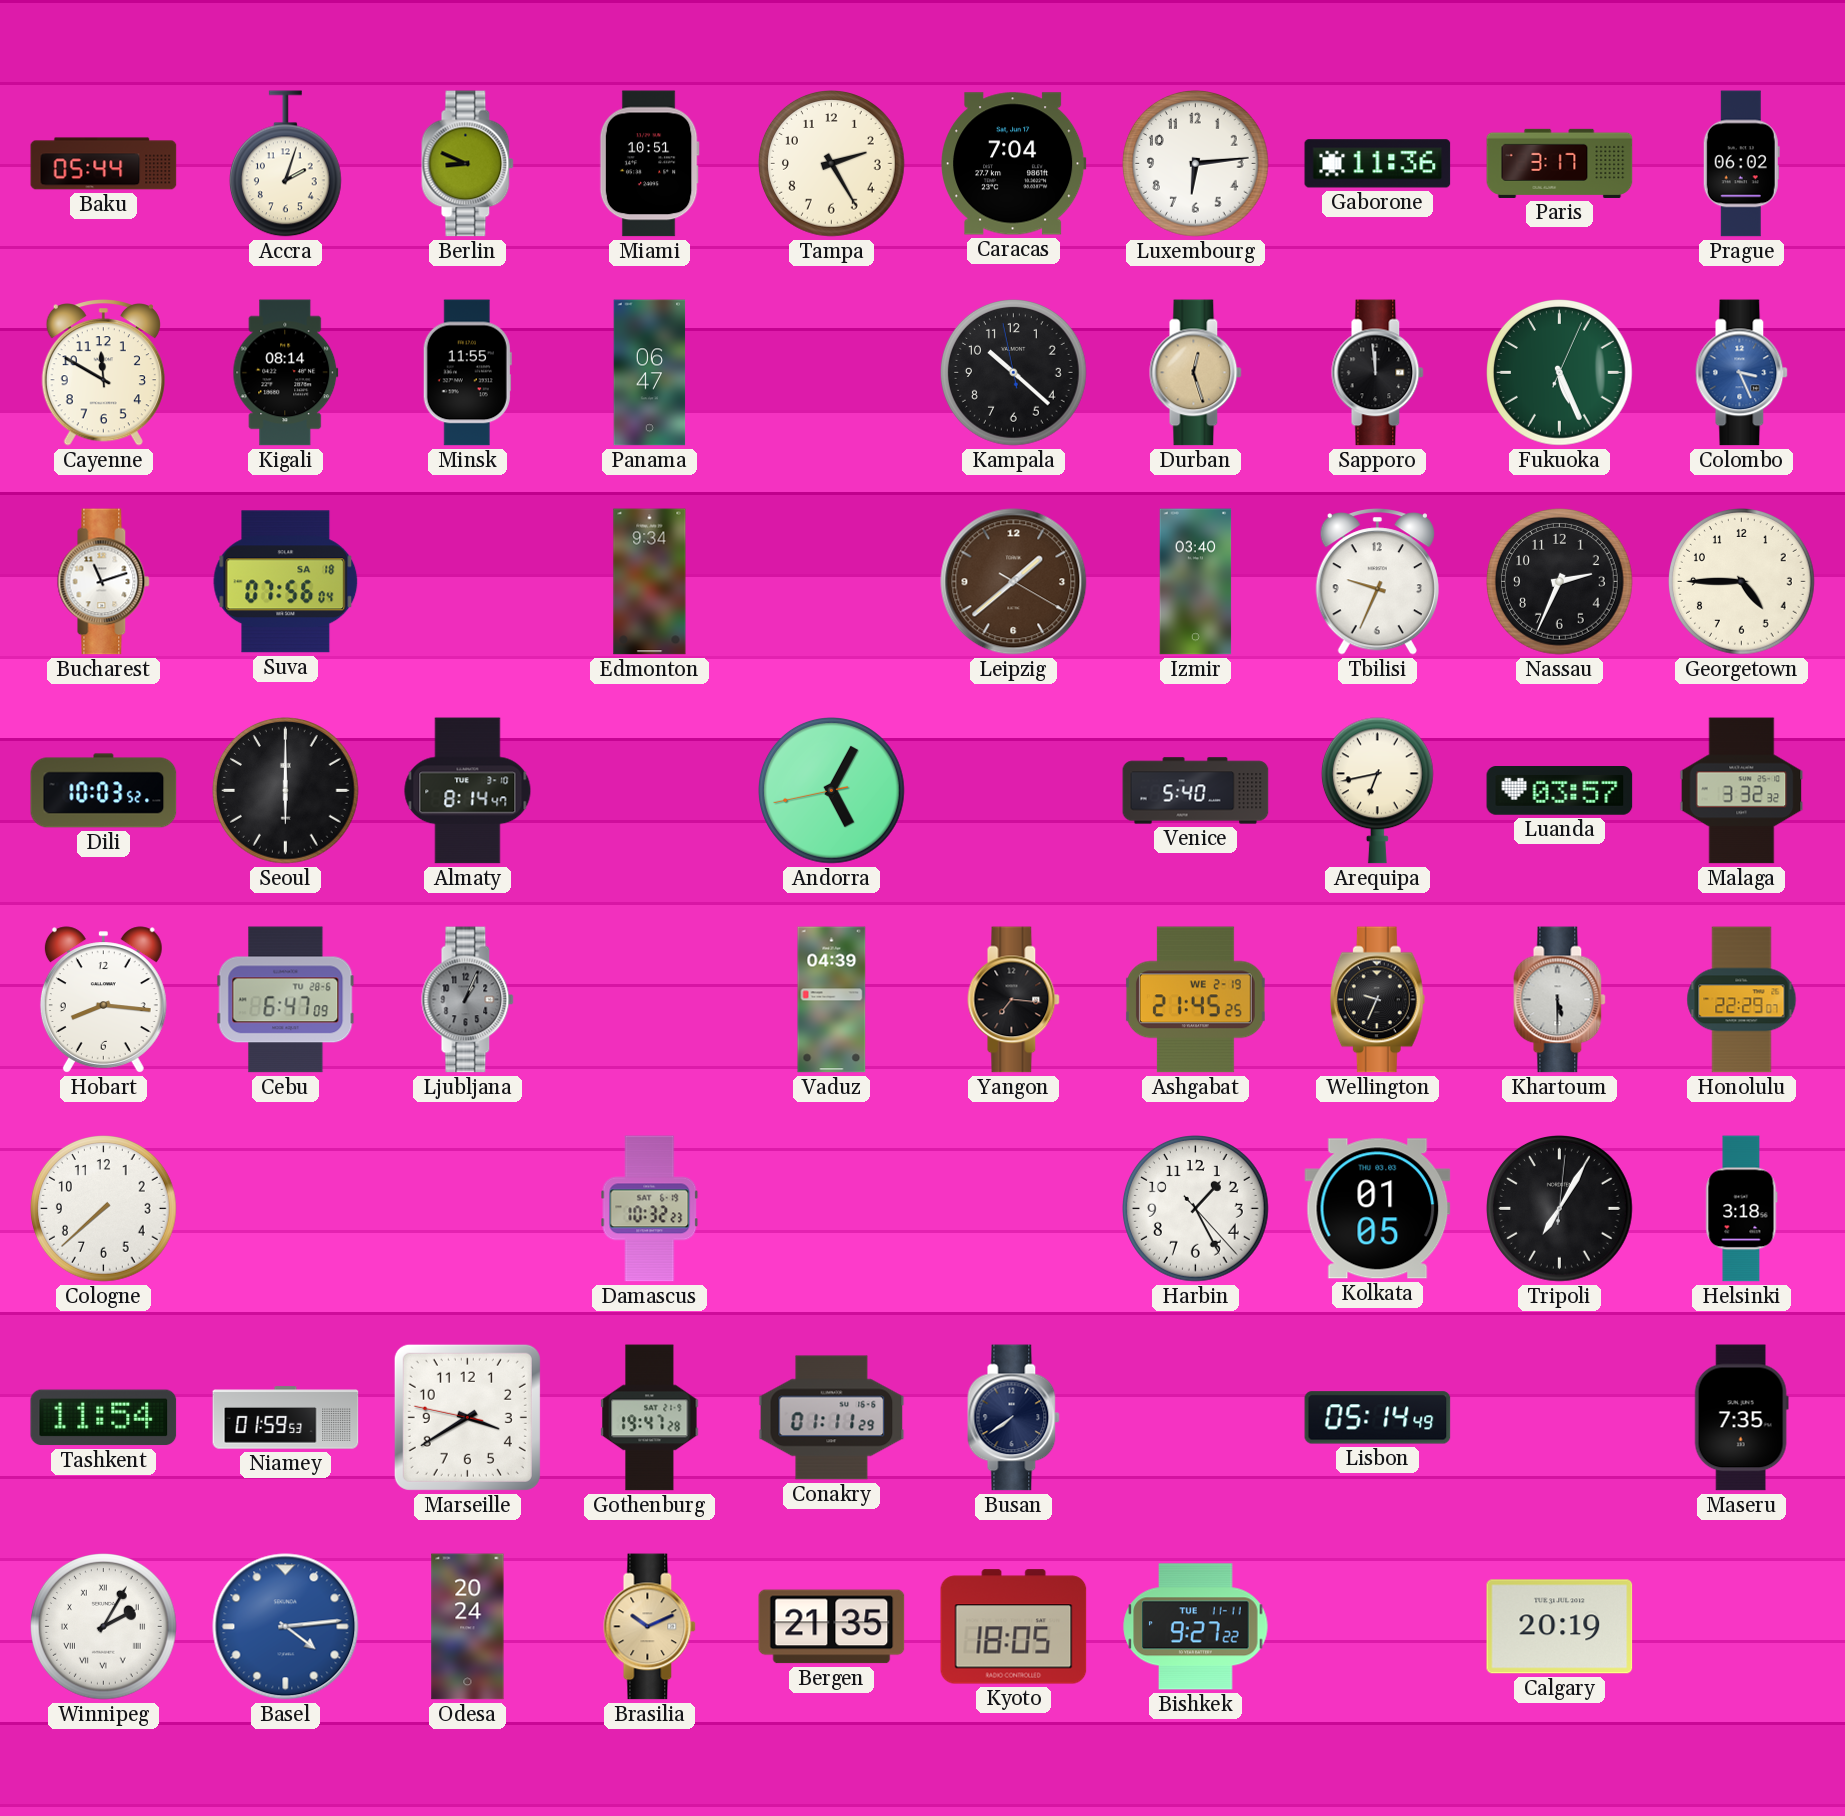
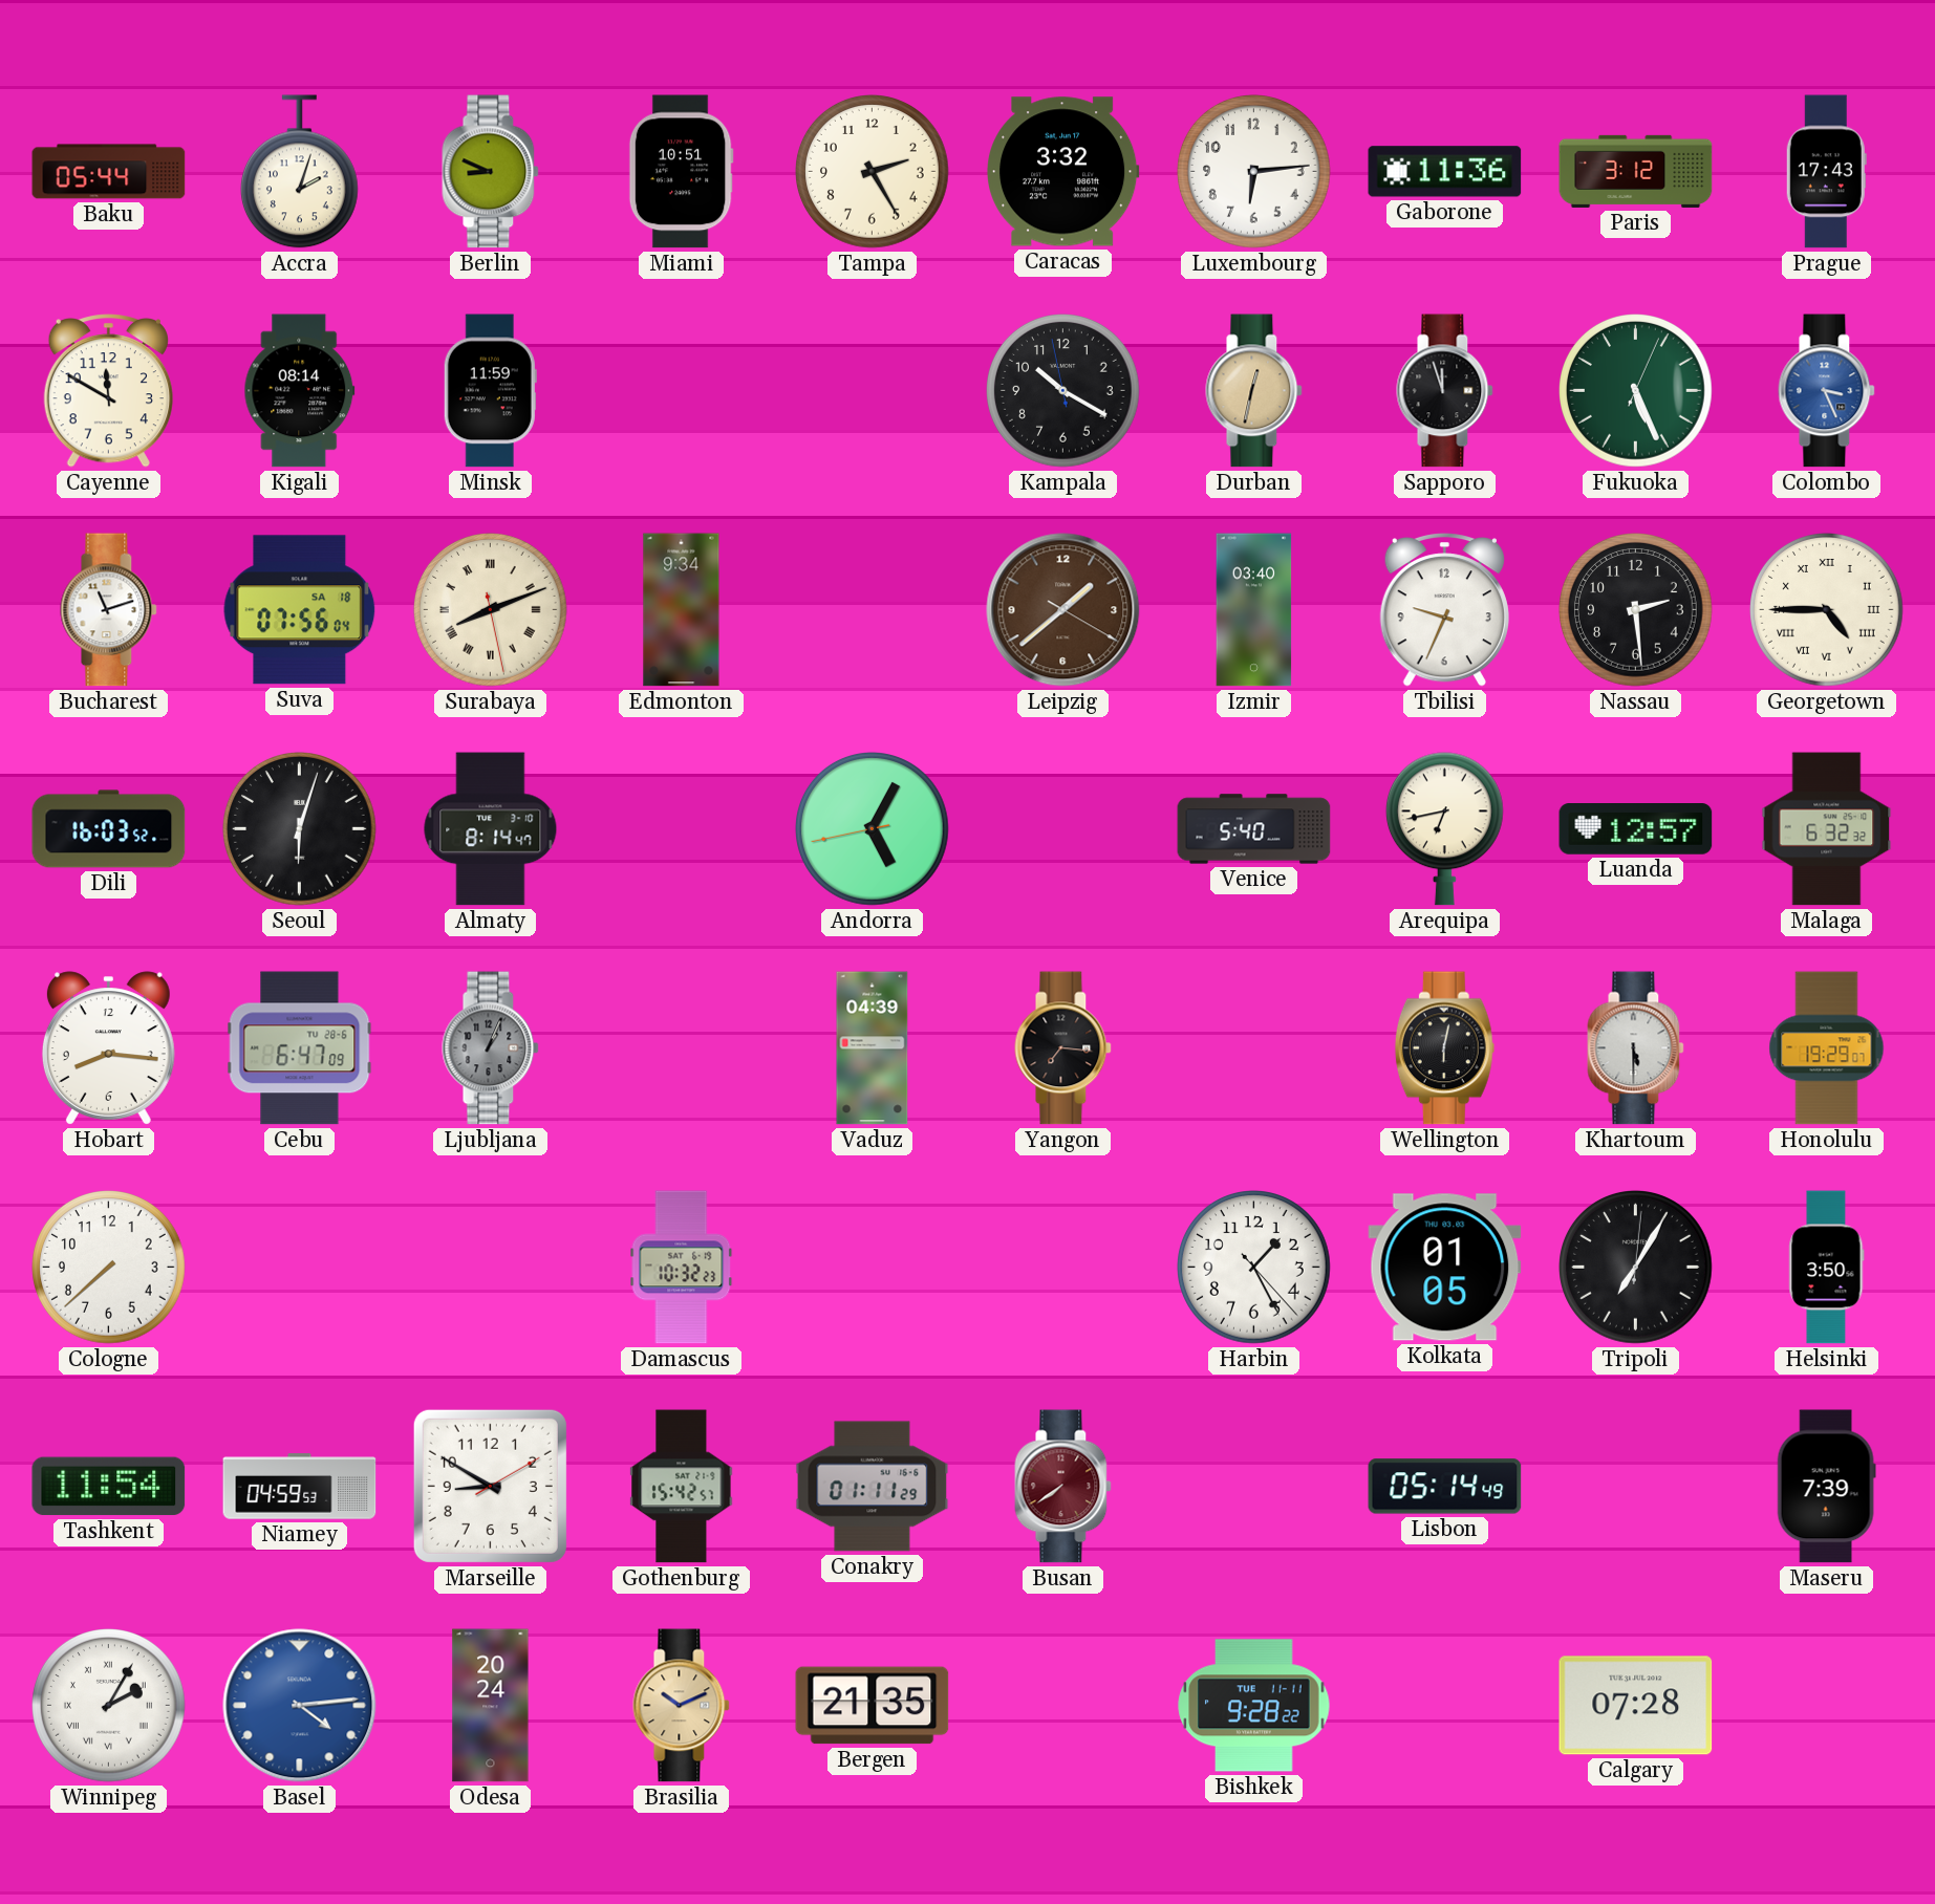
Caracas: 7:04 -> 3:32 (1063, 172)
Paris: 3:17 -> 3:12 (1636, 171)
Prague: 06:02 -> 17:43 (1826, 172)
Minsk: 11:55 -> 11:59 (490, 391)
Panama: 06:47 -> none (650, 373)
Kampala: 10:21 -> 10:19 (1063, 391)
Durban: 12:27 -> 12:32 (1254, 391)
Sapporo: 11:59 -> 11:57 (1445, 391)
Surabaya: none -> 8:11 (491, 610)
Nassau: 2:34 -> 2:29 (1636, 610)
Georgetown numerals: Arabic -> Roman (1827, 610)
Dili: 10:03 -> 16:03 (109, 829)
Seoul: 6:00 -> 6:03 (300, 829)
Luanda: 03:57 -> 12:57 (1636, 829)
Malaga: 3:32 -> 6:32 (1827, 829)
Ashgabat: 21:45 -> none (1195, 1000)
Wellington: 9:34 -> 6:02 (1444, 1048)
Honolulu: 22:29 -> 19:29 (1827, 1048)
Helsinki: 3:18 -> 3:50 (1827, 1268)
Niamey: 01:59 -> 04:59 (300, 1487)
Marseille: 3:39 -> 8:50 (490, 1486)
Gothenburg: 19:47 -> 15:42 (682, 1487)
Busan dial: navy -> burgundy (1063, 1487)
Maseru: 7:35 -> 7:39 (1826, 1487)
Kyoto: 18:05 -> none (1014, 1627)
Bishkek: 9:27 -> 9:28 (1254, 1706)
Calgary: 20:19 -> 07:28 (1636, 1706)
